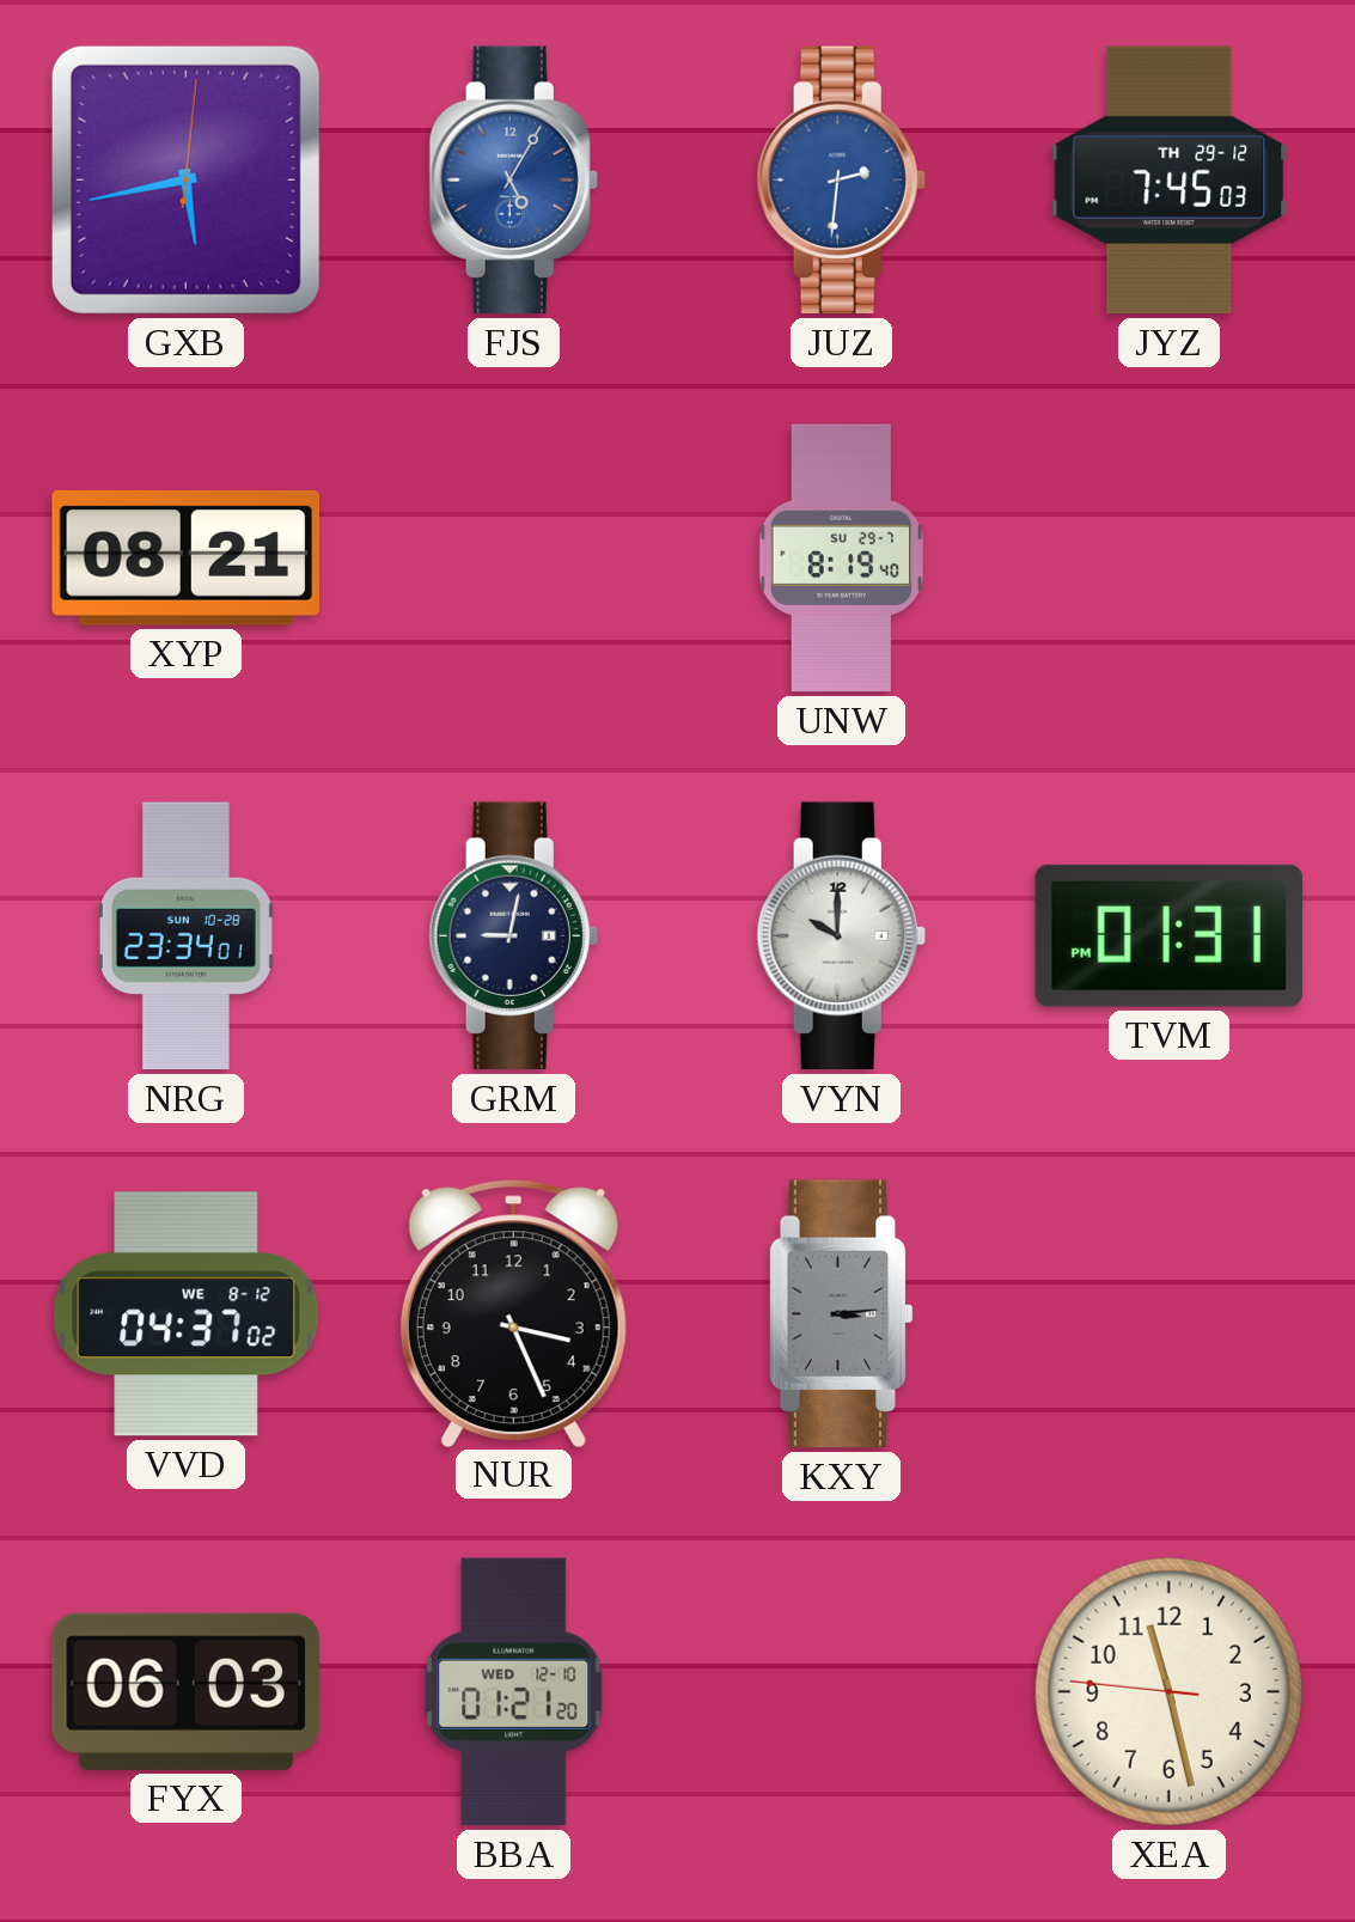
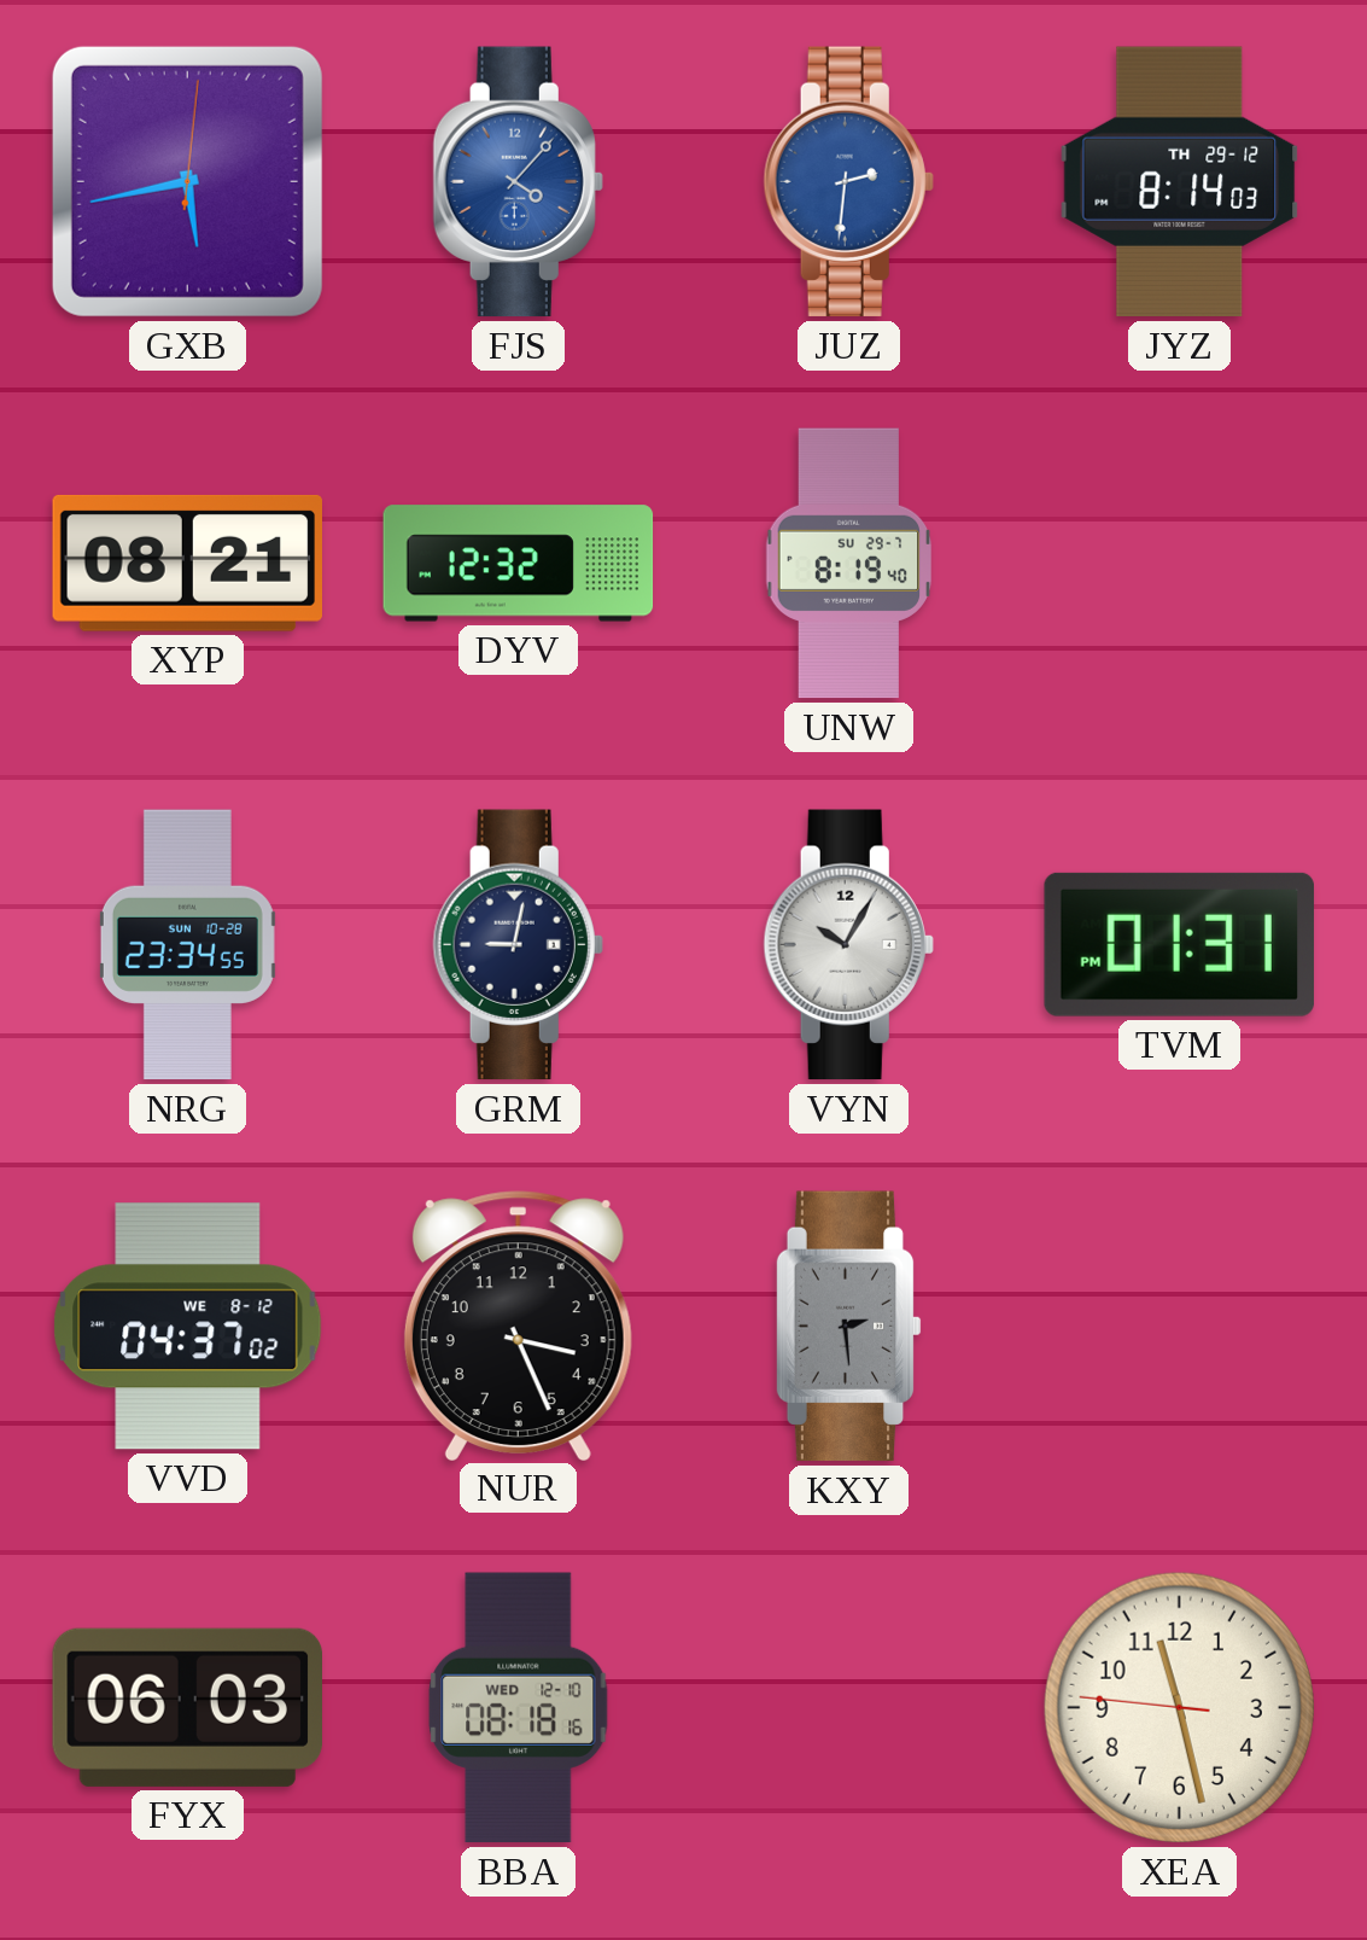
FJS: 5:05 -> 4:07 (518, 182)
JYZ: 7:45 -> 8:14 (1180, 182)
DYV: none -> 12:32 (519, 564)
NRG: 23:34:01 -> 23:34:55 (187, 945)
VYN: 10:00 -> 10:05 (848, 945)
KXY: 3:14 -> 2:29 (848, 1327)
BBA: 01:21 -> 08:18 (519, 1708)
